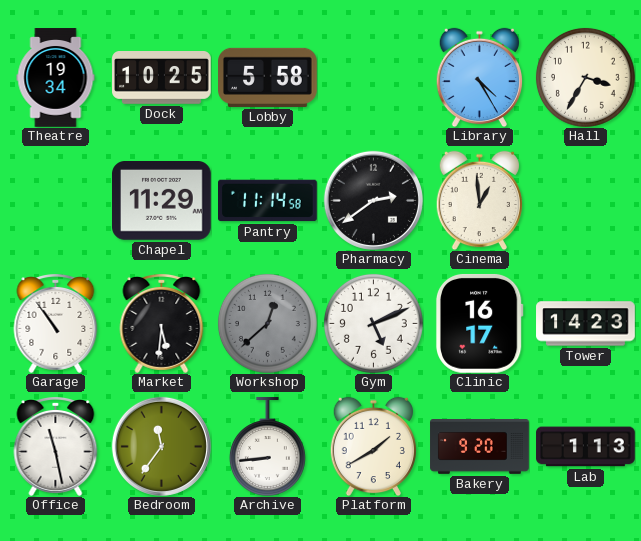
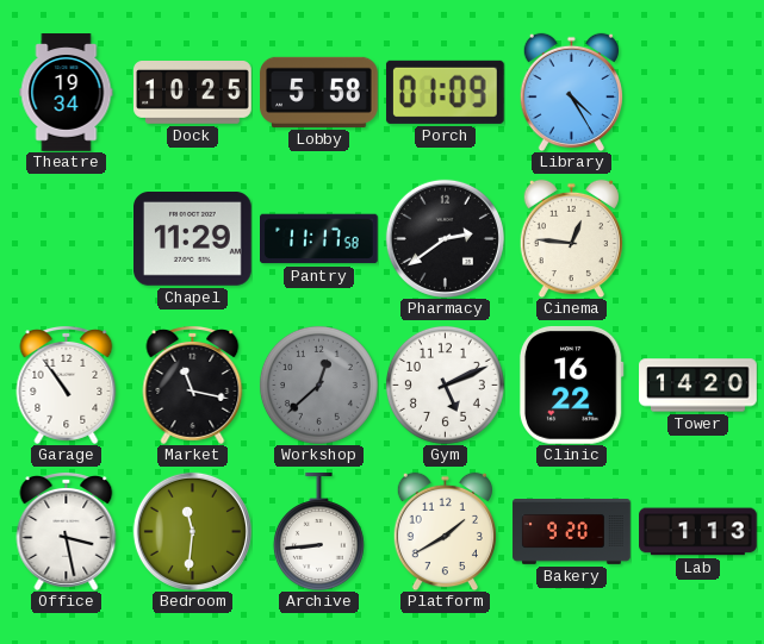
Porch: none -> 01:09 (445, 92)
Hall: 3:35 -> none (585, 77)
Pantry: 11:14 -> 11:17 (319, 239)
Cinema: 12:59 -> 12:46 (571, 238)
Market: 5:31 -> 11:17 (193, 386)
Clinic: 16:17 -> 16:22 (571, 384)
Tower: 14:23 -> 14:20 (698, 386)
Office: 11:28 -> 3:28 (67, 532)
Bedroom: 11:36 -> 11:31 (192, 531)
